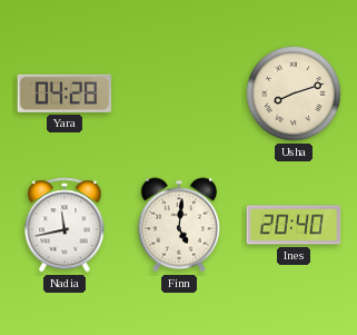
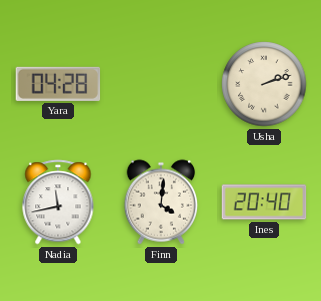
Usha: 8:12 -> 2:12 (264, 84)
Finn: 5:01 -> 4:01 (161, 202)
